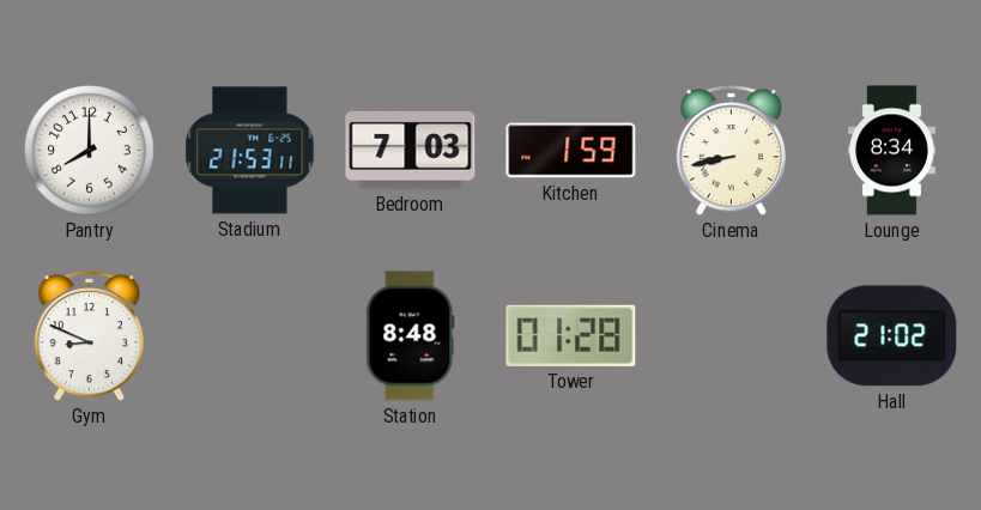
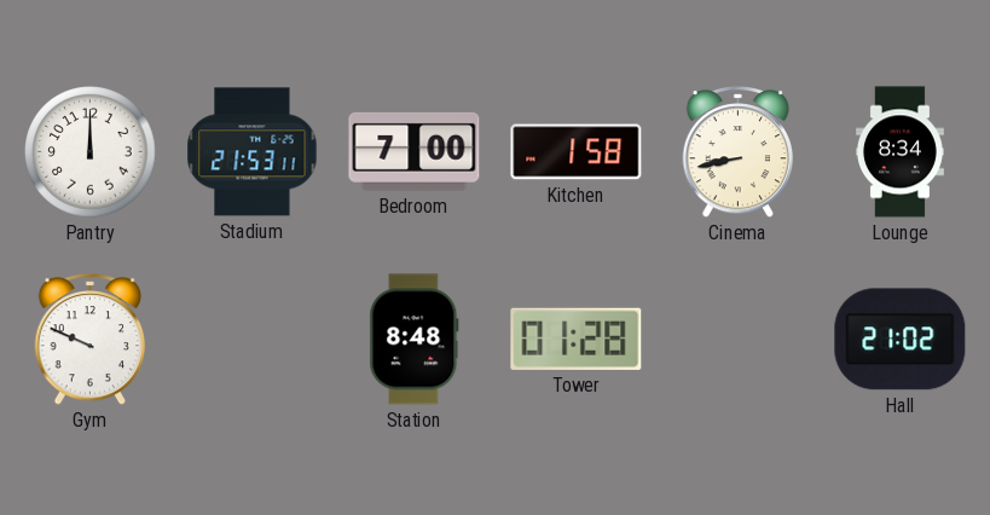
Pantry: 8:00 -> 12:00 (91, 152)
Bedroom: 7:03 -> 7:00 (415, 151)
Kitchen: 1:59 -> 1:58 (577, 152)
Gym: 8:49 -> 9:49 (91, 340)
